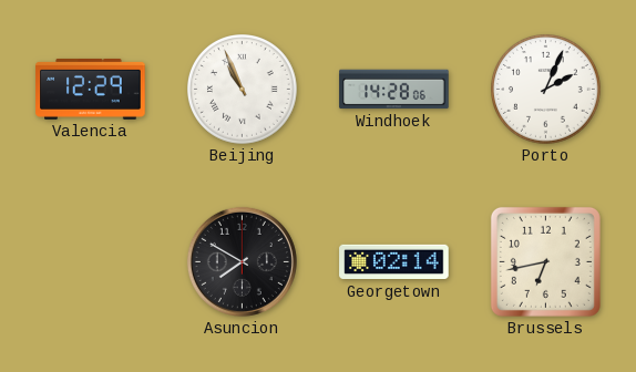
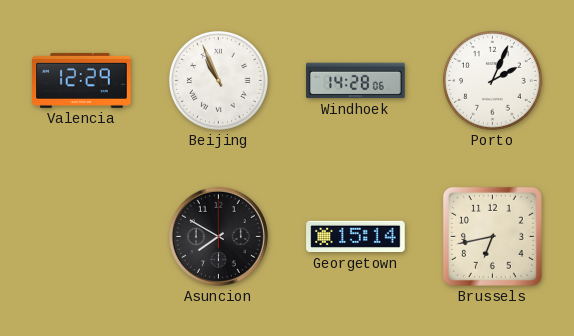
Georgetown: 02:14 -> 15:14 (356, 237)
